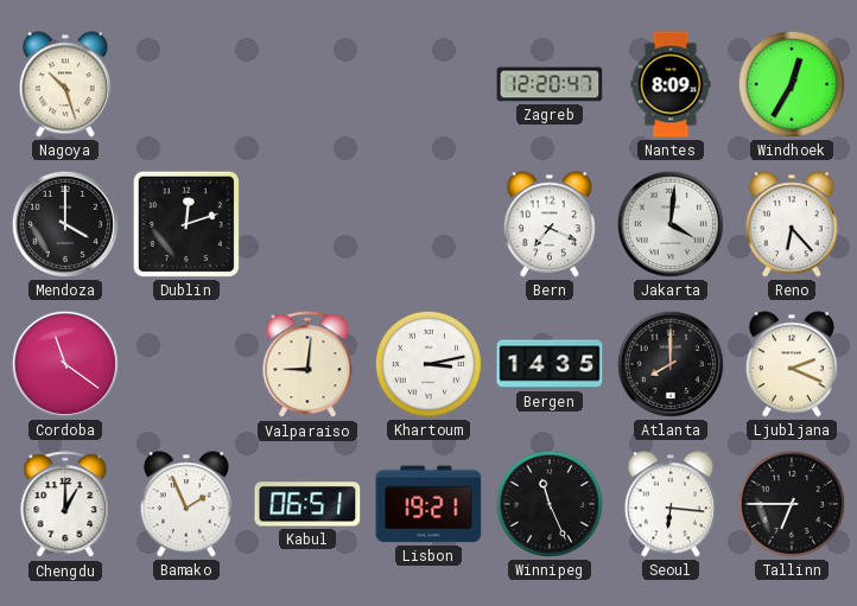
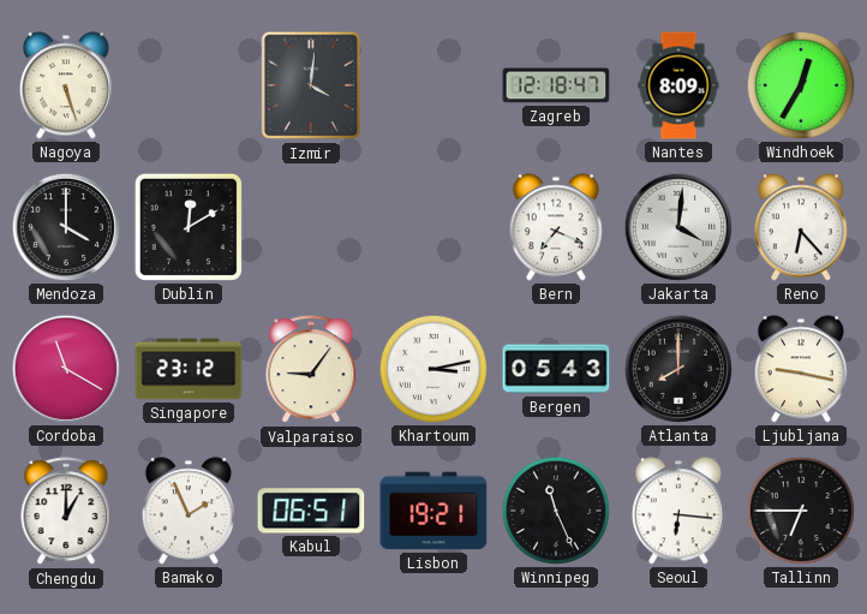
Nagoya: 10:27 -> 5:27 (66, 85)
Izmir: none -> 4:01 (310, 85)
Zagreb: 12:20 -> 12:18 (556, 85)
Dublin: 12:12 -> 12:10 (189, 227)
Cordoba: 11:21 -> 11:20 (66, 369)
Singapore: none -> 23:12 (189, 369)
Valparaiso: 9:01 -> 9:06 (311, 370)
Bergen: 14:35 -> 05:43 (556, 369)
Ljubljana: 2:19 -> 9:17 (801, 369)
